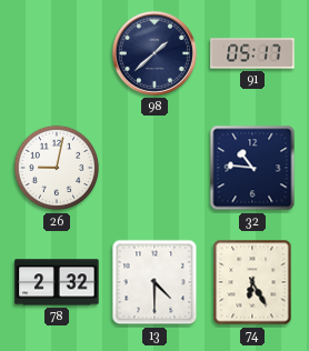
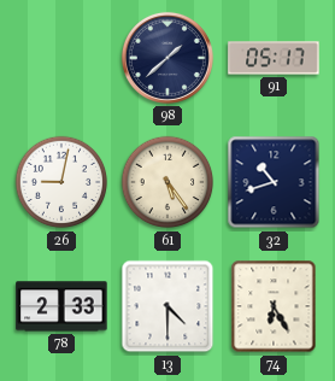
61: none -> 5:24 (167, 182)
32: 10:46 -> 10:42 (274, 182)
78: 2:32 -> 2:33 (61, 306)
